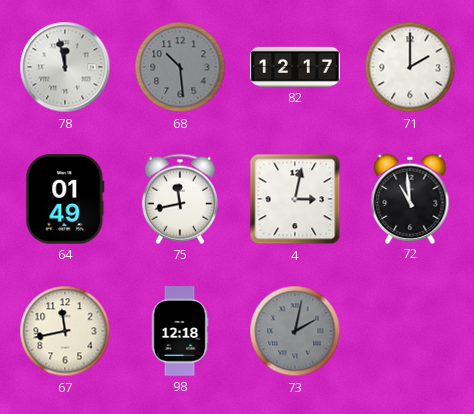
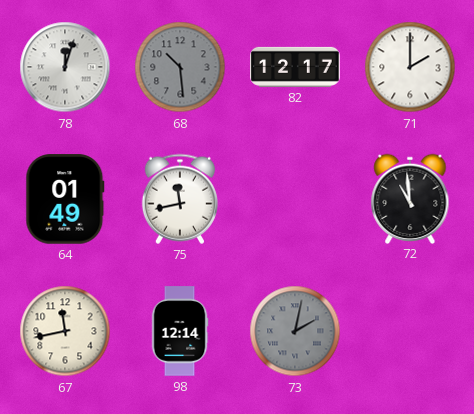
78: 11:58 -> 12:03 (65, 67)
4: 3:02 -> none (295, 199)
98: 12:18 -> 12:14 (180, 331)
